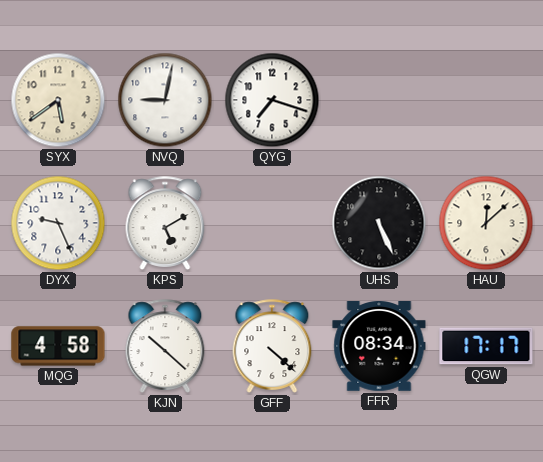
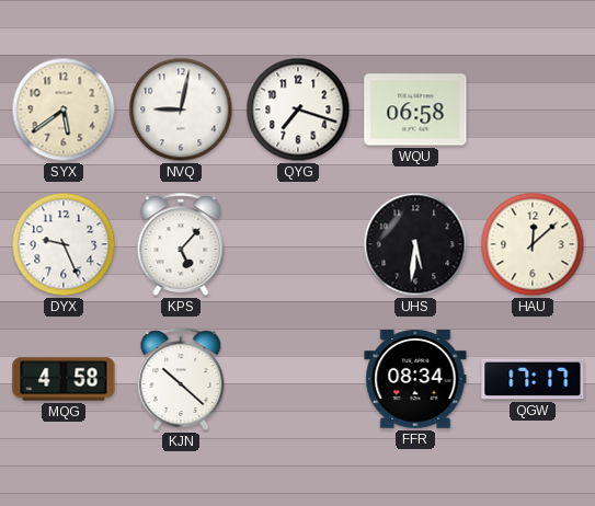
WQU: none -> 06:58 (415, 110)
KPS: 5:10 -> 5:07 (181, 244)
UHS: 5:26 -> 5:31 (415, 244)
GFF: 4:22 -> none (272, 346)
